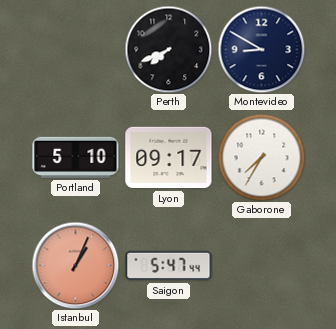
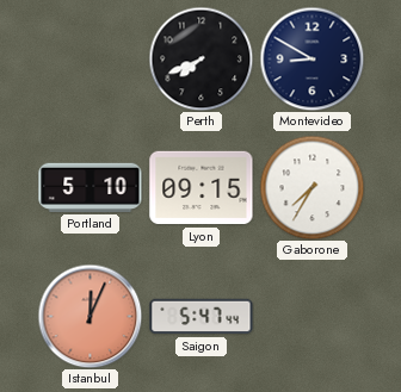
Lyon: 09:17 -> 09:15 (202, 188)
Istanbul: 1:04 -> 12:04 (90, 316)
